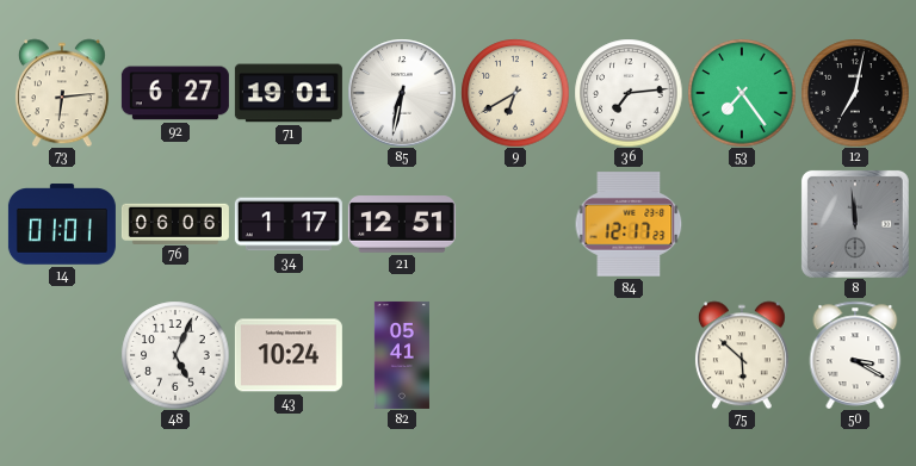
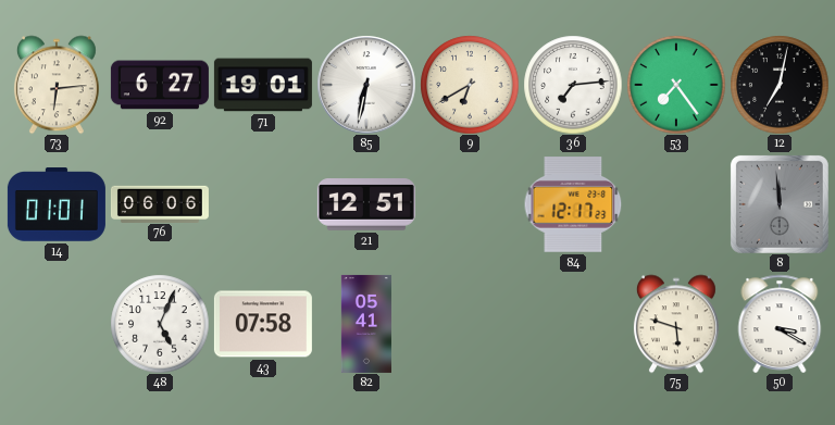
34: 1:17 -> none (289, 224)
43: 10:24 -> 07:58 (263, 324)
75: 5:52 -> 5:48 (676, 324)
